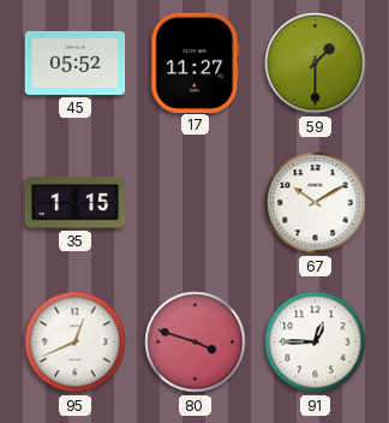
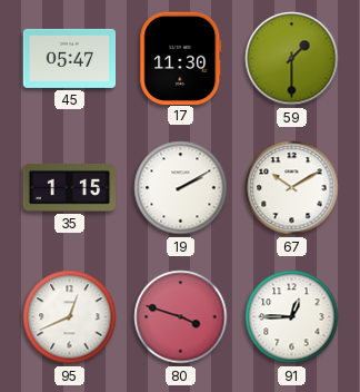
45: 05:52 -> 05:47 (70, 58)
17: 11:27 -> 11:30 (181, 58)
19: none -> 2:10 (181, 188)
